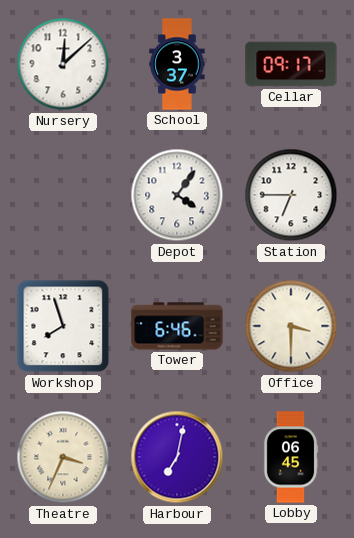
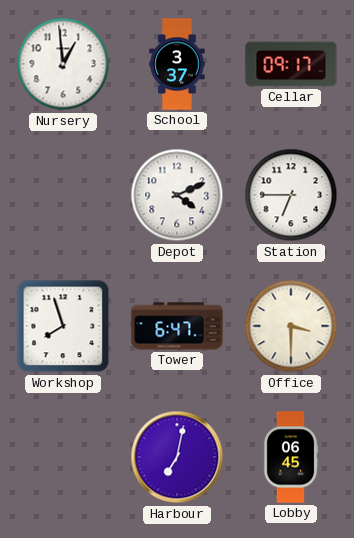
Nursery: 12:08 -> 12:59 (63, 64)
Depot: 4:06 -> 4:11 (177, 195)
Tower: 6:46 -> 6:47 (177, 326)
Theatre: 3:34 -> none (63, 457)
